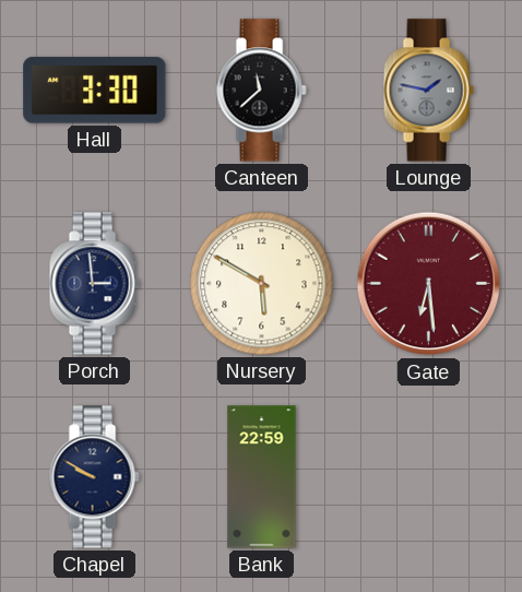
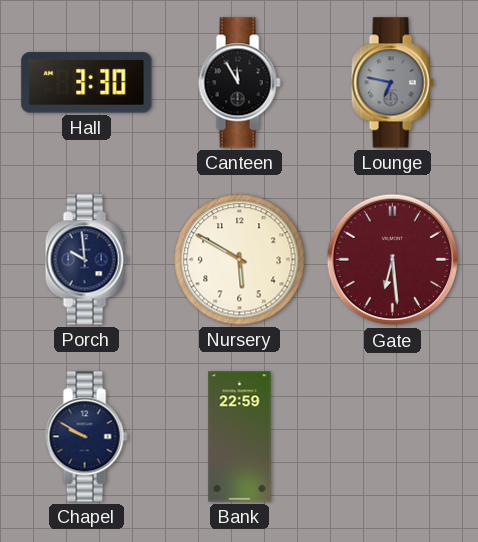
Canteen: 11:38 -> 11:55 (239, 83)
Lounge: 1:47 -> 6:47 (392, 83)
Porch: 2:59 -> 9:59 (86, 260)
